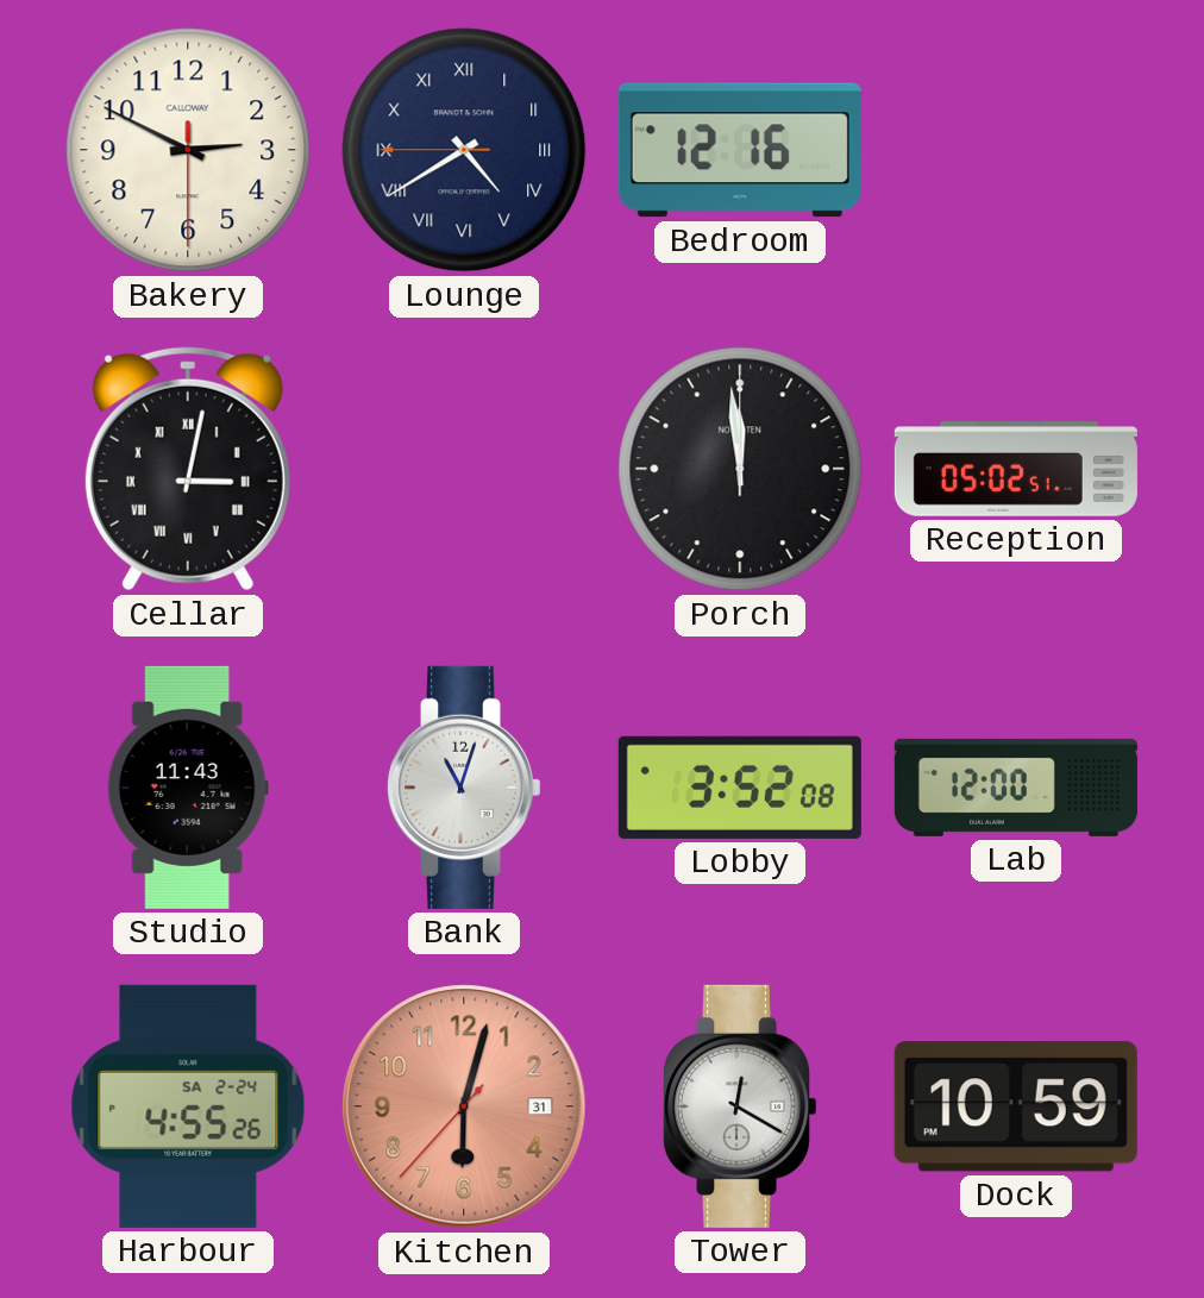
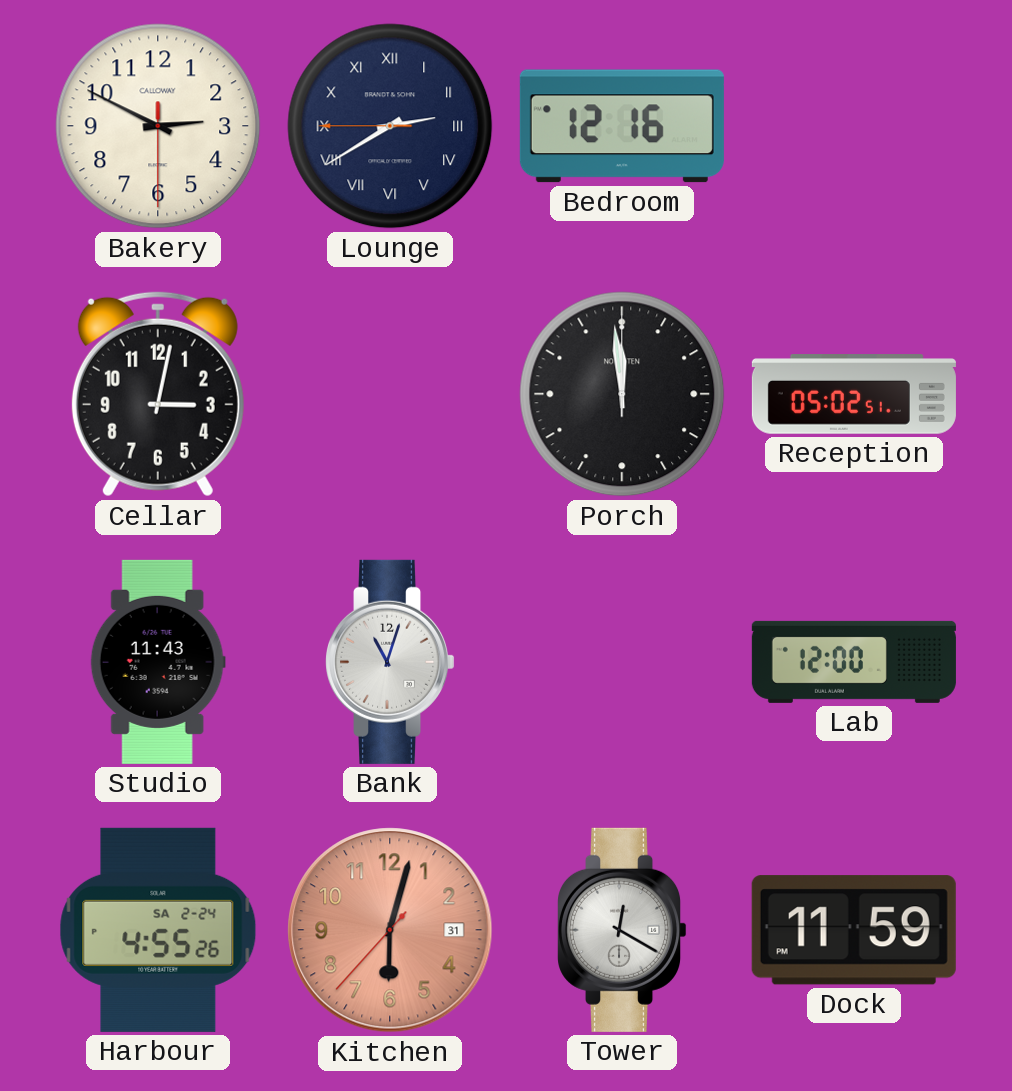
Lounge: 4:39 -> 2:39 (390, 126)
Cellar numerals: Roman -> Arabic (158, 394)
Lobby: 3:52 -> none (740, 788)
Dock: 10:59 -> 11:59 (854, 930)
